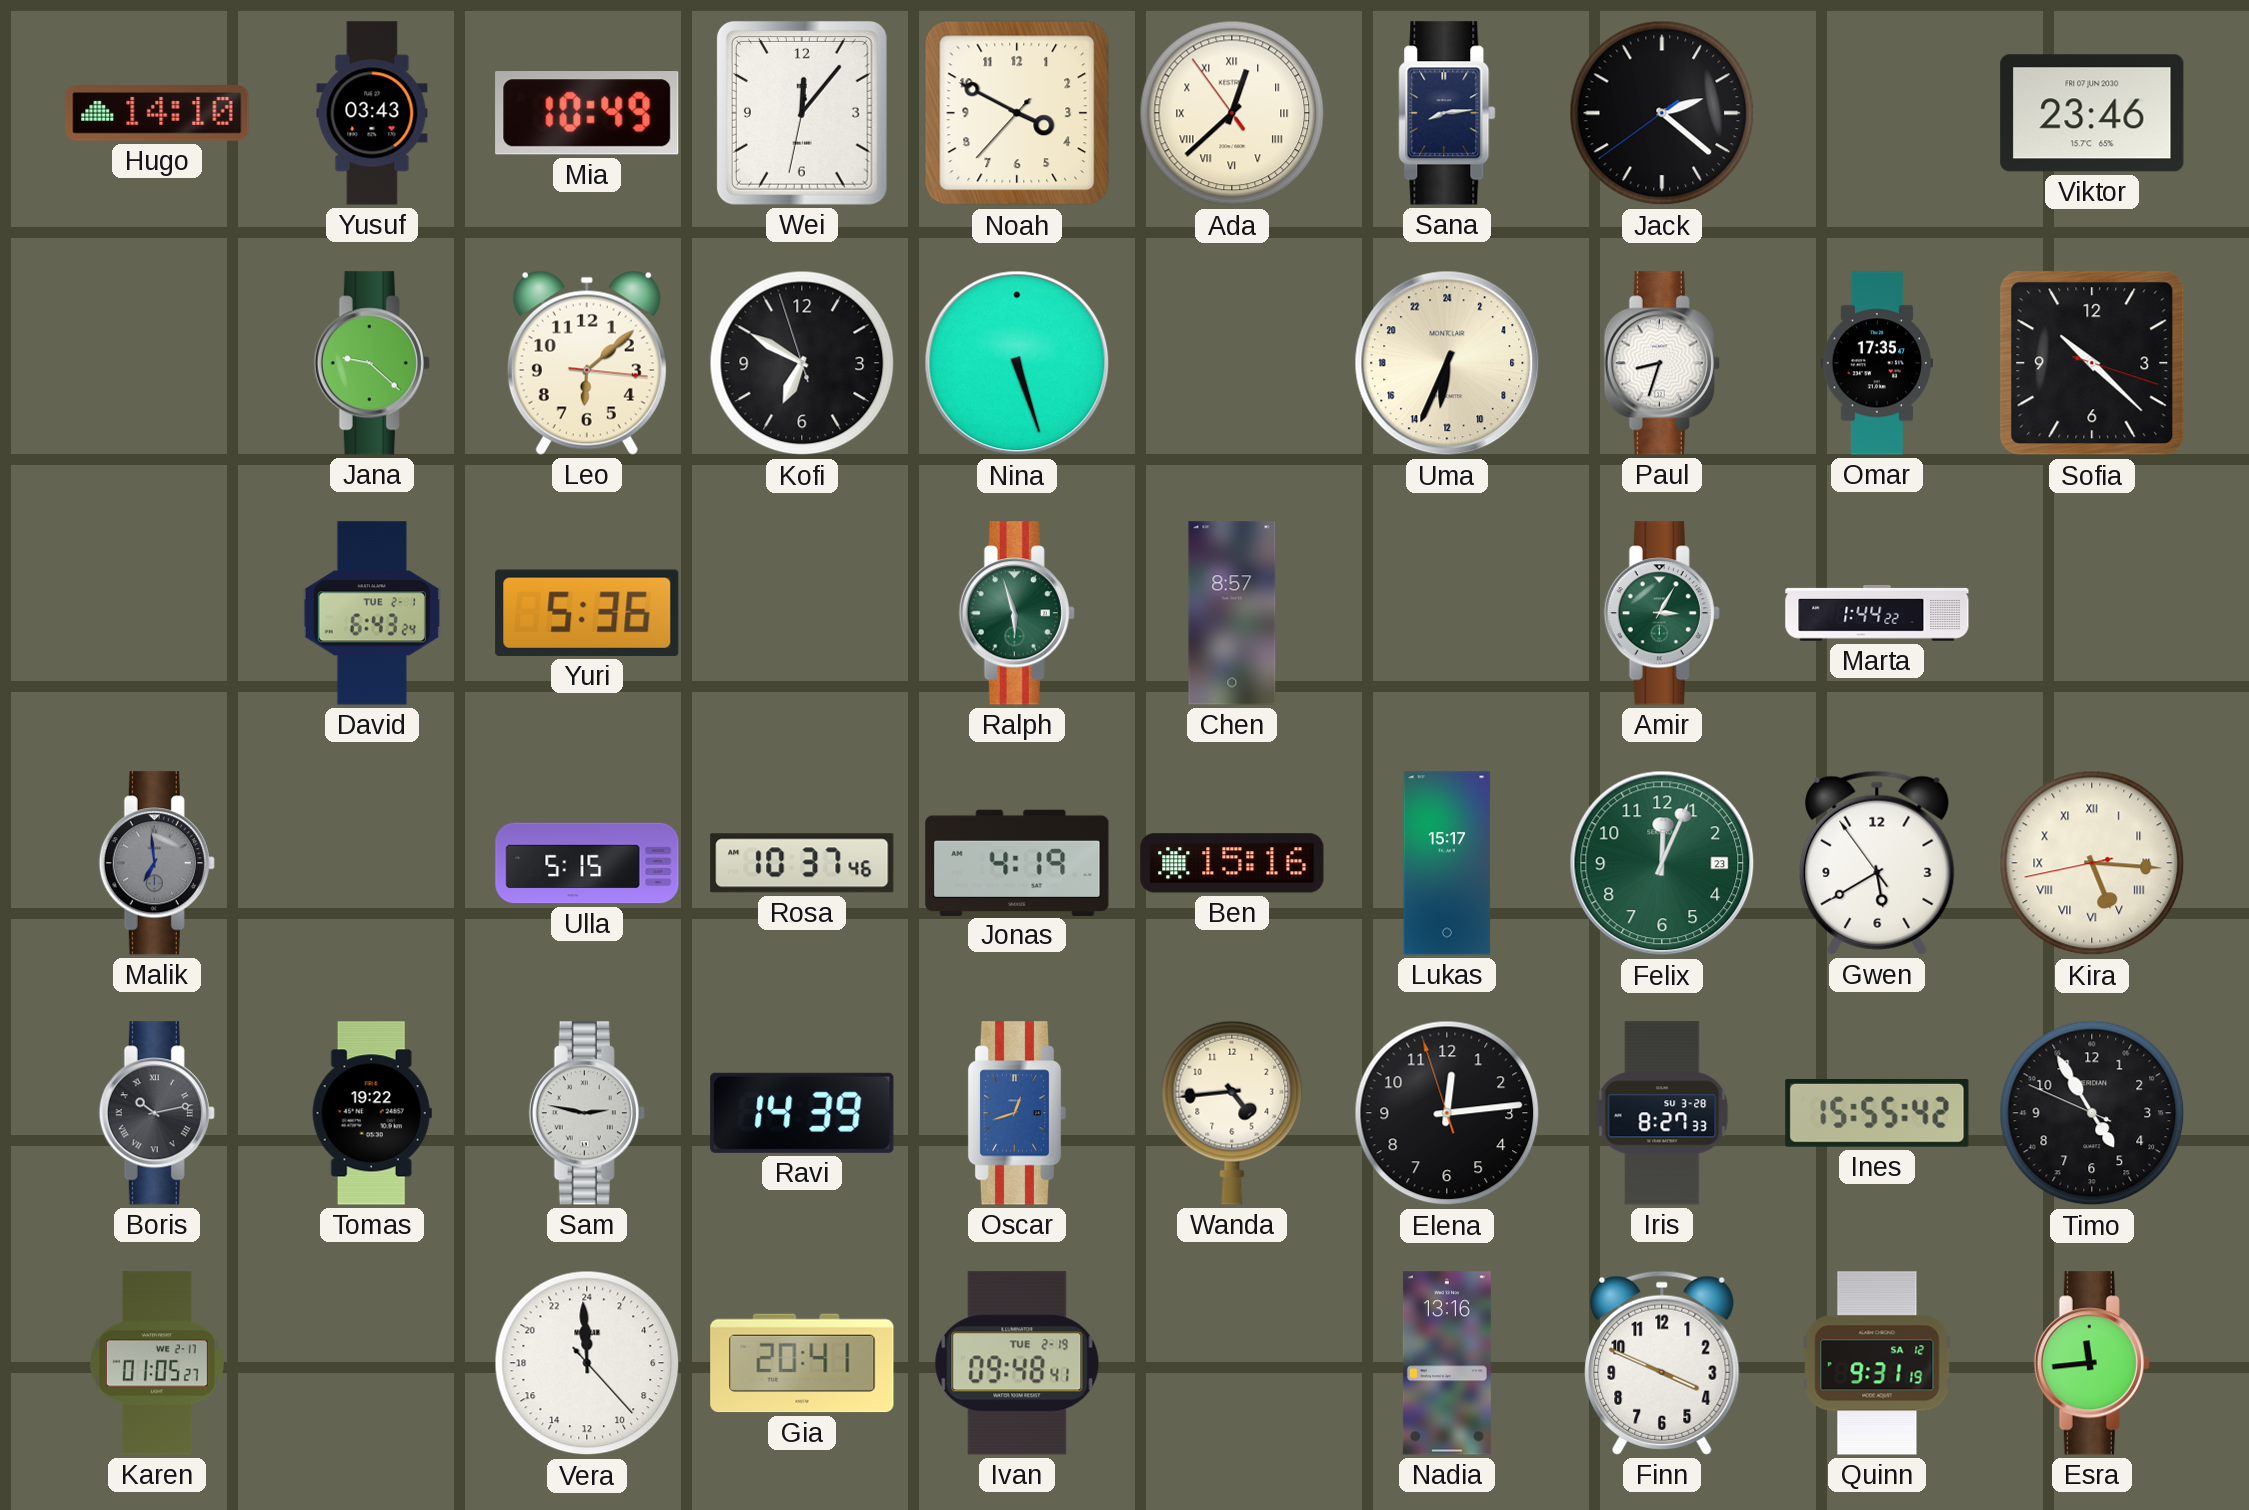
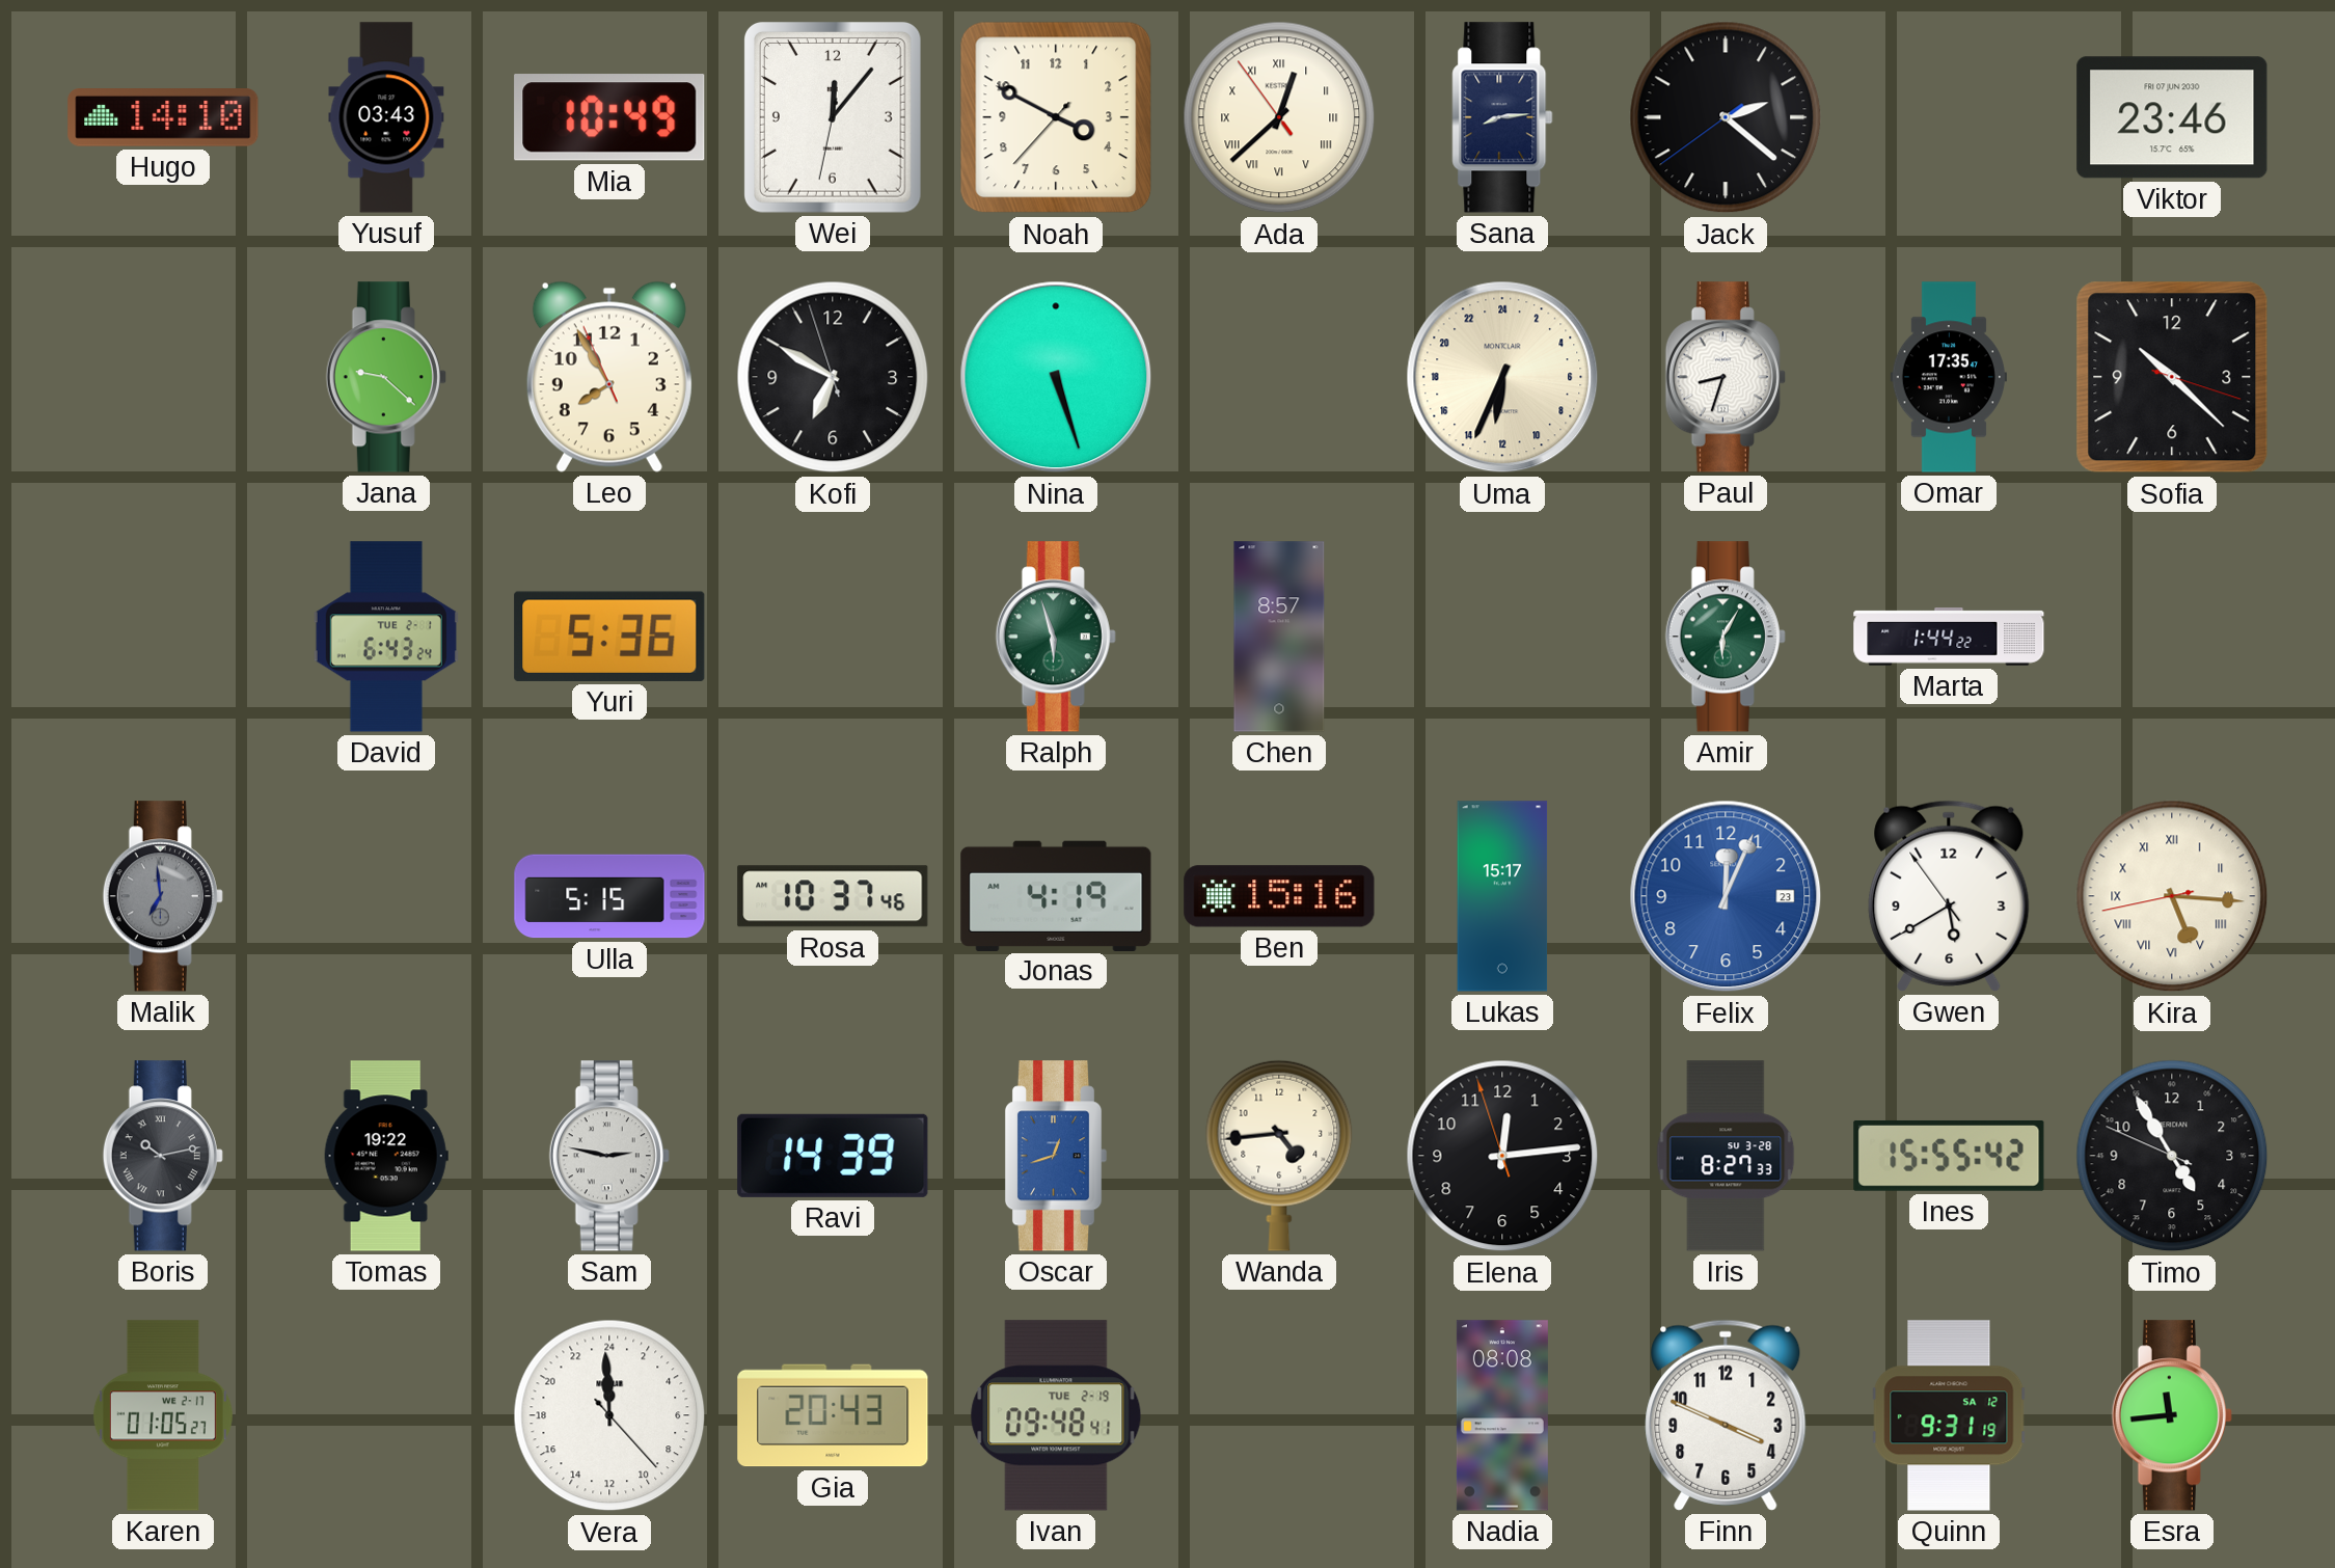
Leo: 6:08 -> 7:54 (609, 377)
Amir: 3:05 -> 6:05 (1726, 637)
Felix dial: green -> blue (1726, 896)
Gia: 20:41 -> 20:43 (833, 1415)
Nadia: 13:16 -> 08:08 (1502, 1415)
